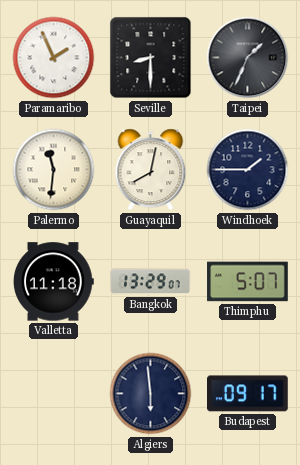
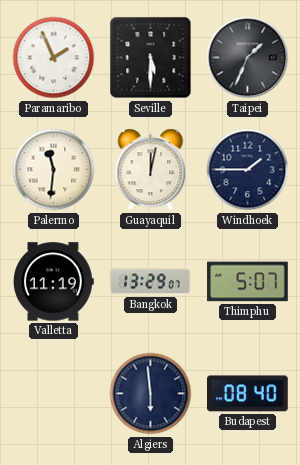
Seville: 8:30 -> 5:30 (151, 58)
Guayaquil: 8:02 -> 12:02 (151, 170)
Valletta: 11:18 -> 11:19 (54, 282)
Budapest: 09:17 -> 08:40 (248, 394)
